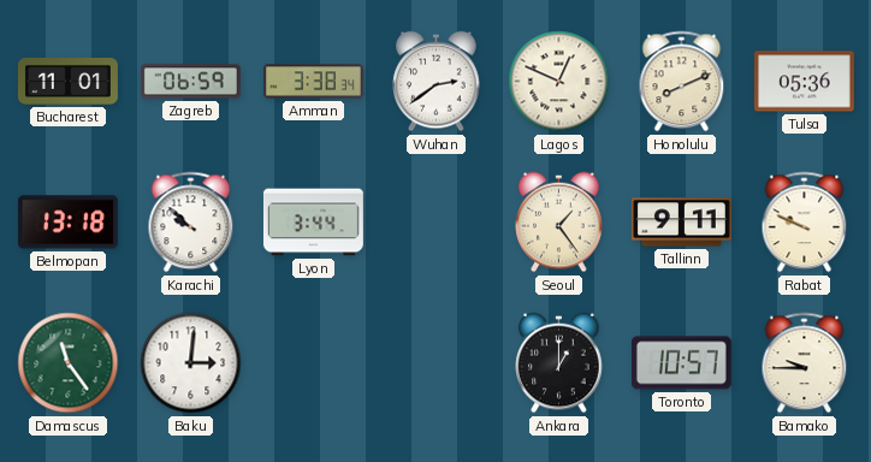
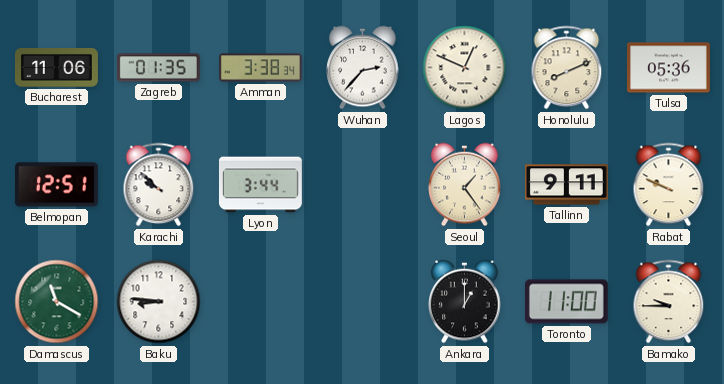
Bucharest: 11:01 -> 11:06 (57, 68)
Zagreb: 06:59 -> 01:35 (158, 68)
Wuhan: 2:39 -> 2:37 (363, 68)
Belmopan: 13:18 -> 12:51 (56, 185)
Damascus: 11:24 -> 11:20 (57, 302)
Baku: 3:01 -> 8:46 (159, 302)
Toronto: 10:57 -> 11:00 (566, 302)
